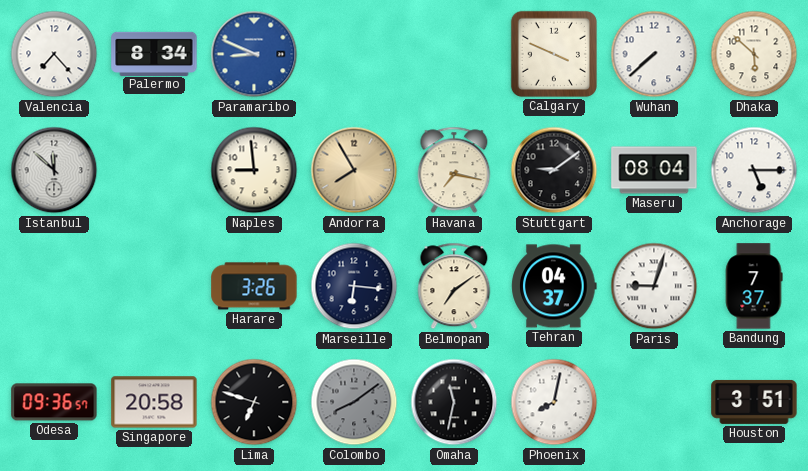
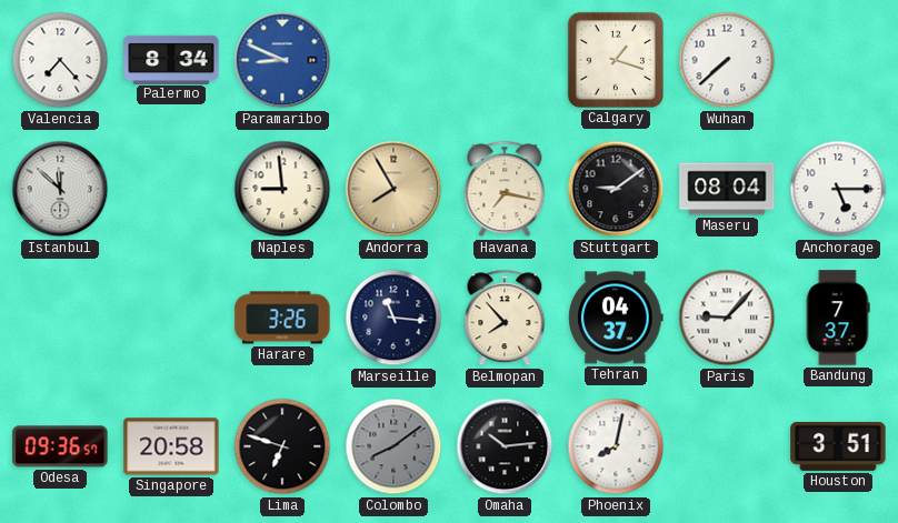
Calgary: 3:49 -> 1:18 (616, 60)
Dhaka: 5:52 -> none (754, 54)
Marseille: 6:16 -> 11:16 (393, 318)
Belmopan: 7:09 -> 7:53 (505, 318)
Paris: 9:03 -> 9:07 (727, 318)
Omaha: 11:32 -> 10:14 (505, 446)
